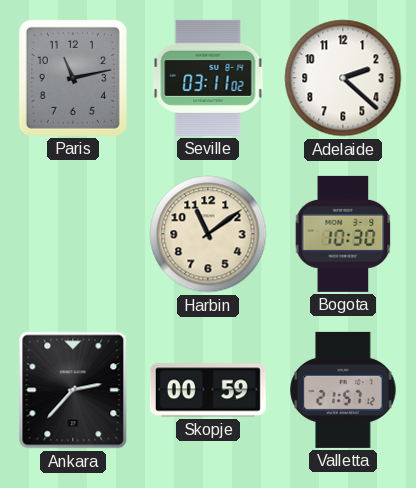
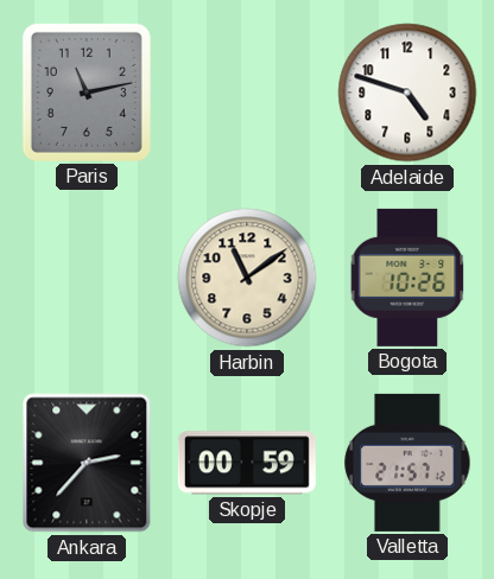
Seville: 03:11 -> none (208, 78)
Adelaide: 2:22 -> 4:48 (407, 93)
Bogota: 10:30 -> 10:26 (407, 278)
